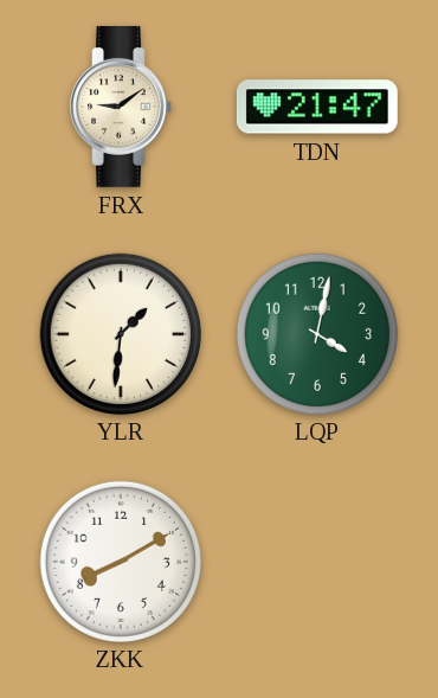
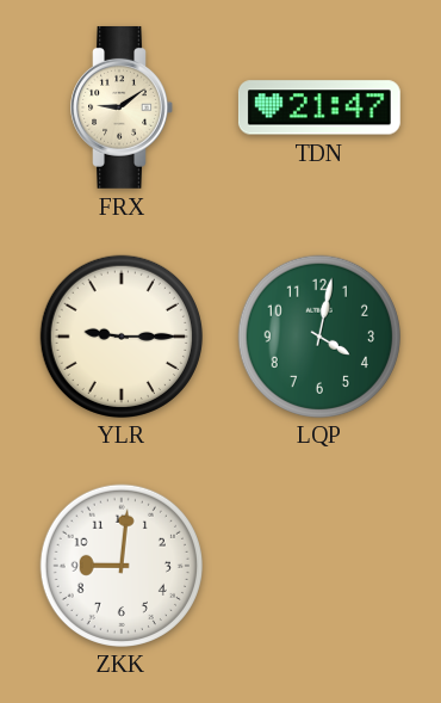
YLR: 1:31 -> 9:15 (120, 335)
ZKK: 8:10 -> 9:01 (120, 565)
